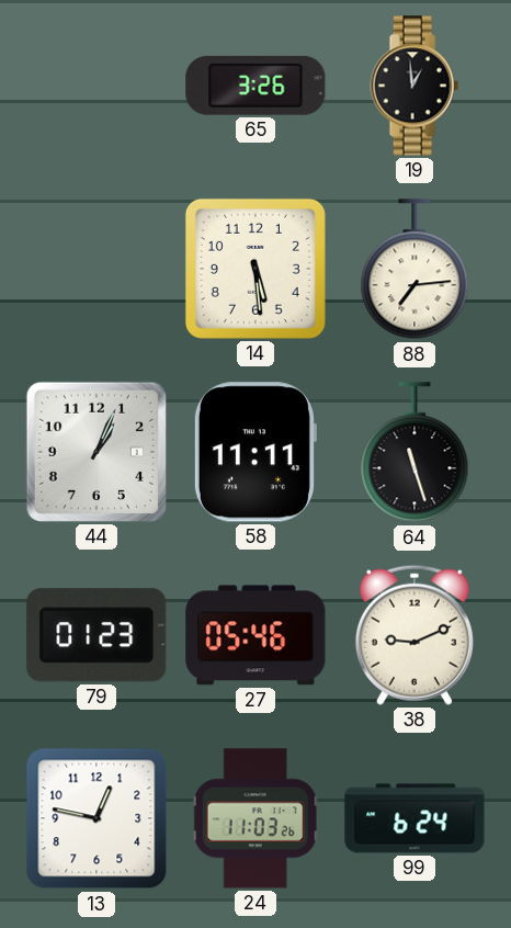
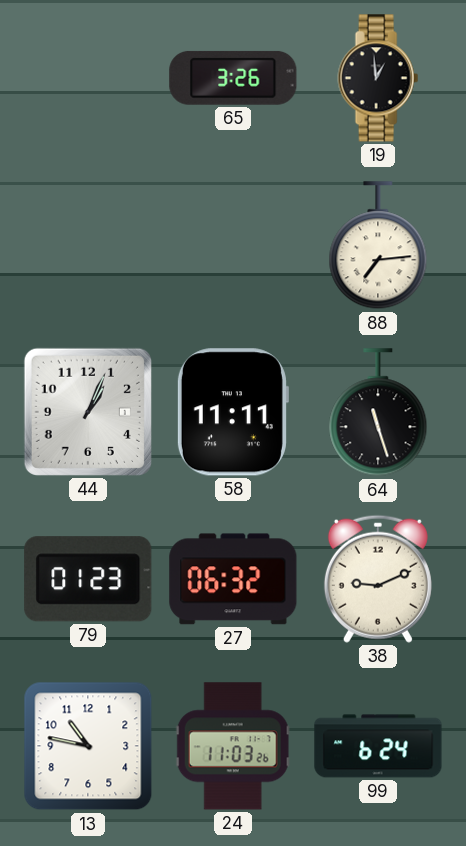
14: 5:29 -> none (256, 269)
27: 05:46 -> 06:32 (233, 579)
13: 12:47 -> 10:47 (88, 746)
